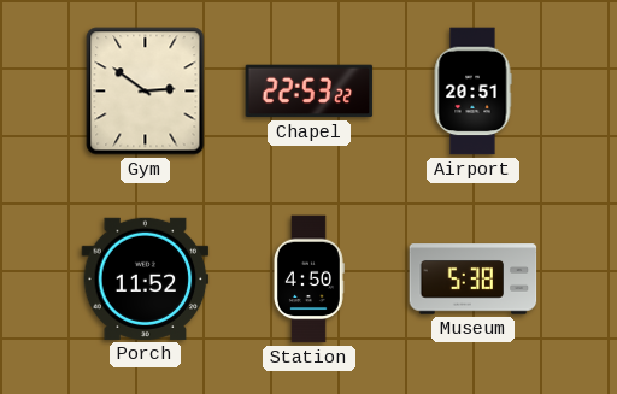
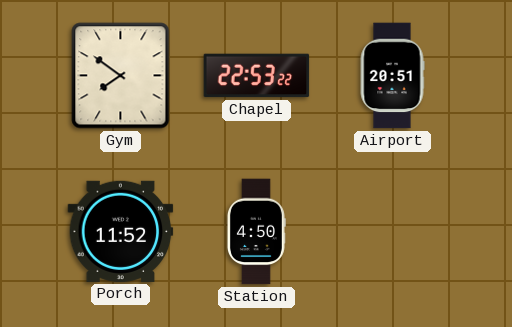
Gym: 2:51 -> 7:51 (121, 76)
Museum: 5:38 -> none (474, 280)
